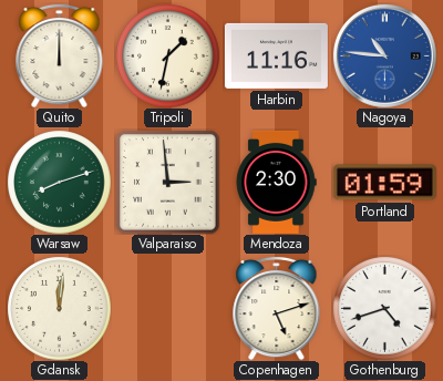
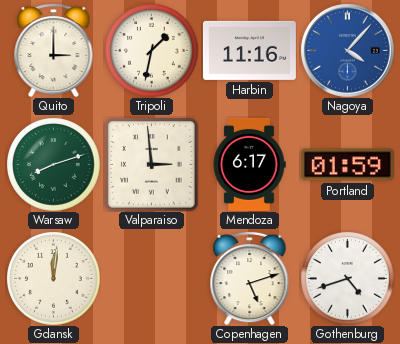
Quito: 12:00 -> 3:00 (54, 50)
Nagoya: 10:46 -> 4:07 (348, 51)
Mendoza: 2:30 -> 6:17 (249, 164)
